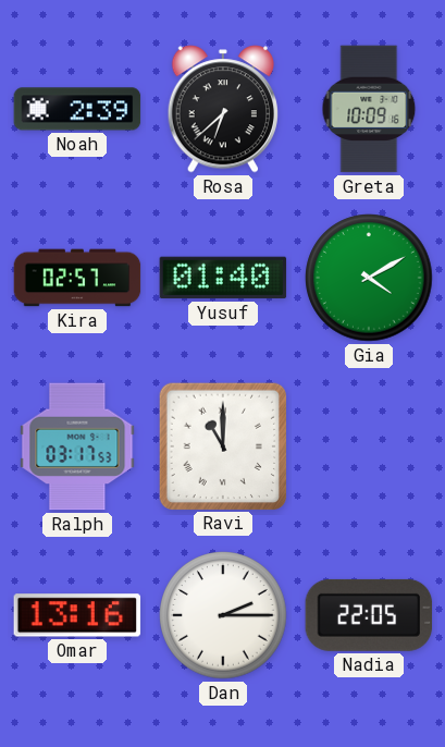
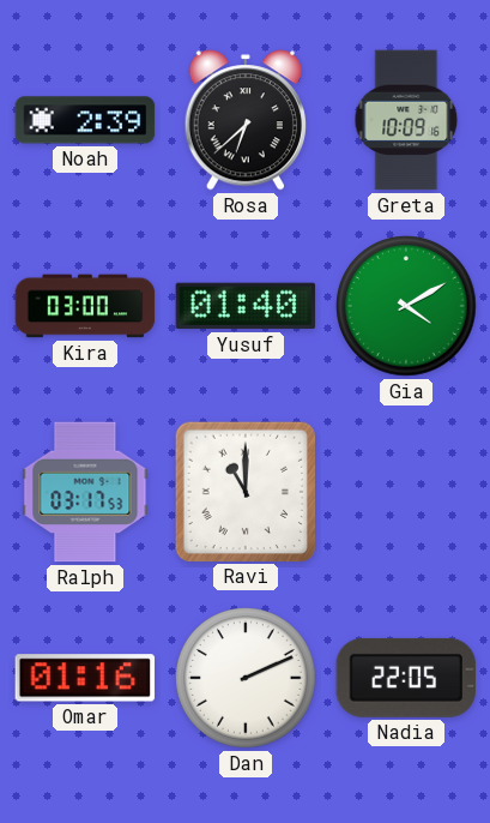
Kira: 02:57 -> 03:00 (85, 306)
Omar: 13:16 -> 01:16 (85, 678)
Dan: 2:15 -> 2:11 (246, 678)
